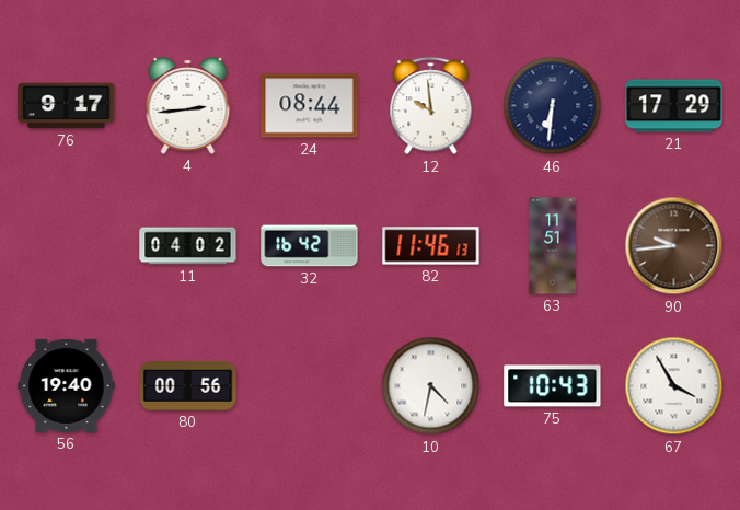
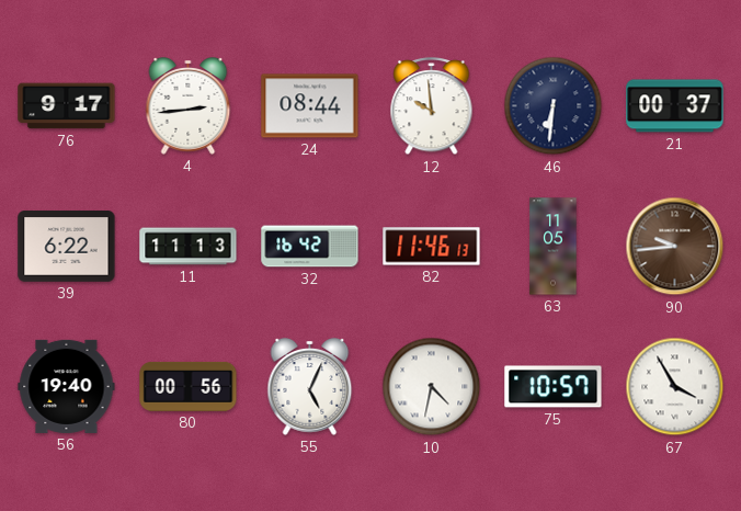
21: 17:29 -> 00:37 (675, 106)
39: none -> 6:22 (67, 247)
11: 04:02 -> 11:13 (189, 247)
63: 11:51 -> 11:05 (554, 247)
55: none -> 5:04 (310, 387)
75: 10:43 -> 10:57 (554, 387)
